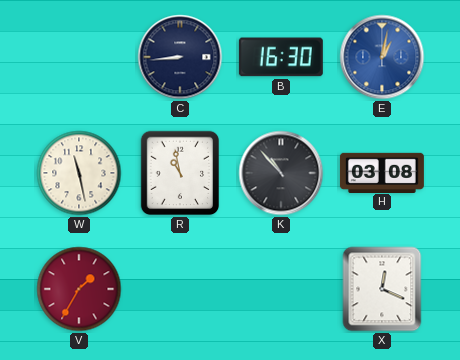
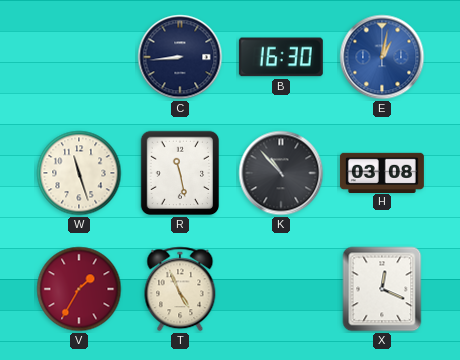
W: 11:28 -> 11:27 (79, 173)
R: 10:58 -> 11:28 (180, 173)
T: none -> 4:56 (180, 289)
